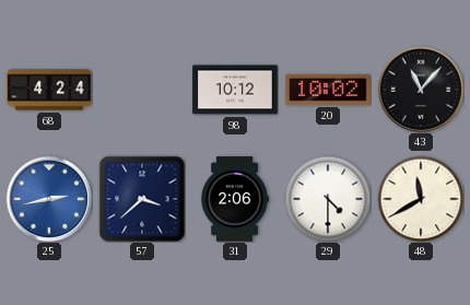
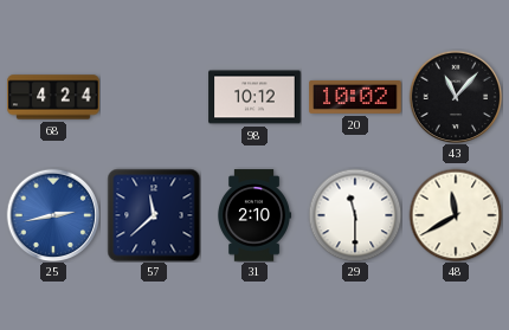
57: 3:38 -> 11:38 (154, 215)
31: 2:06 -> 2:10 (254, 215)
29: 4:30 -> 11:30 (355, 215)
